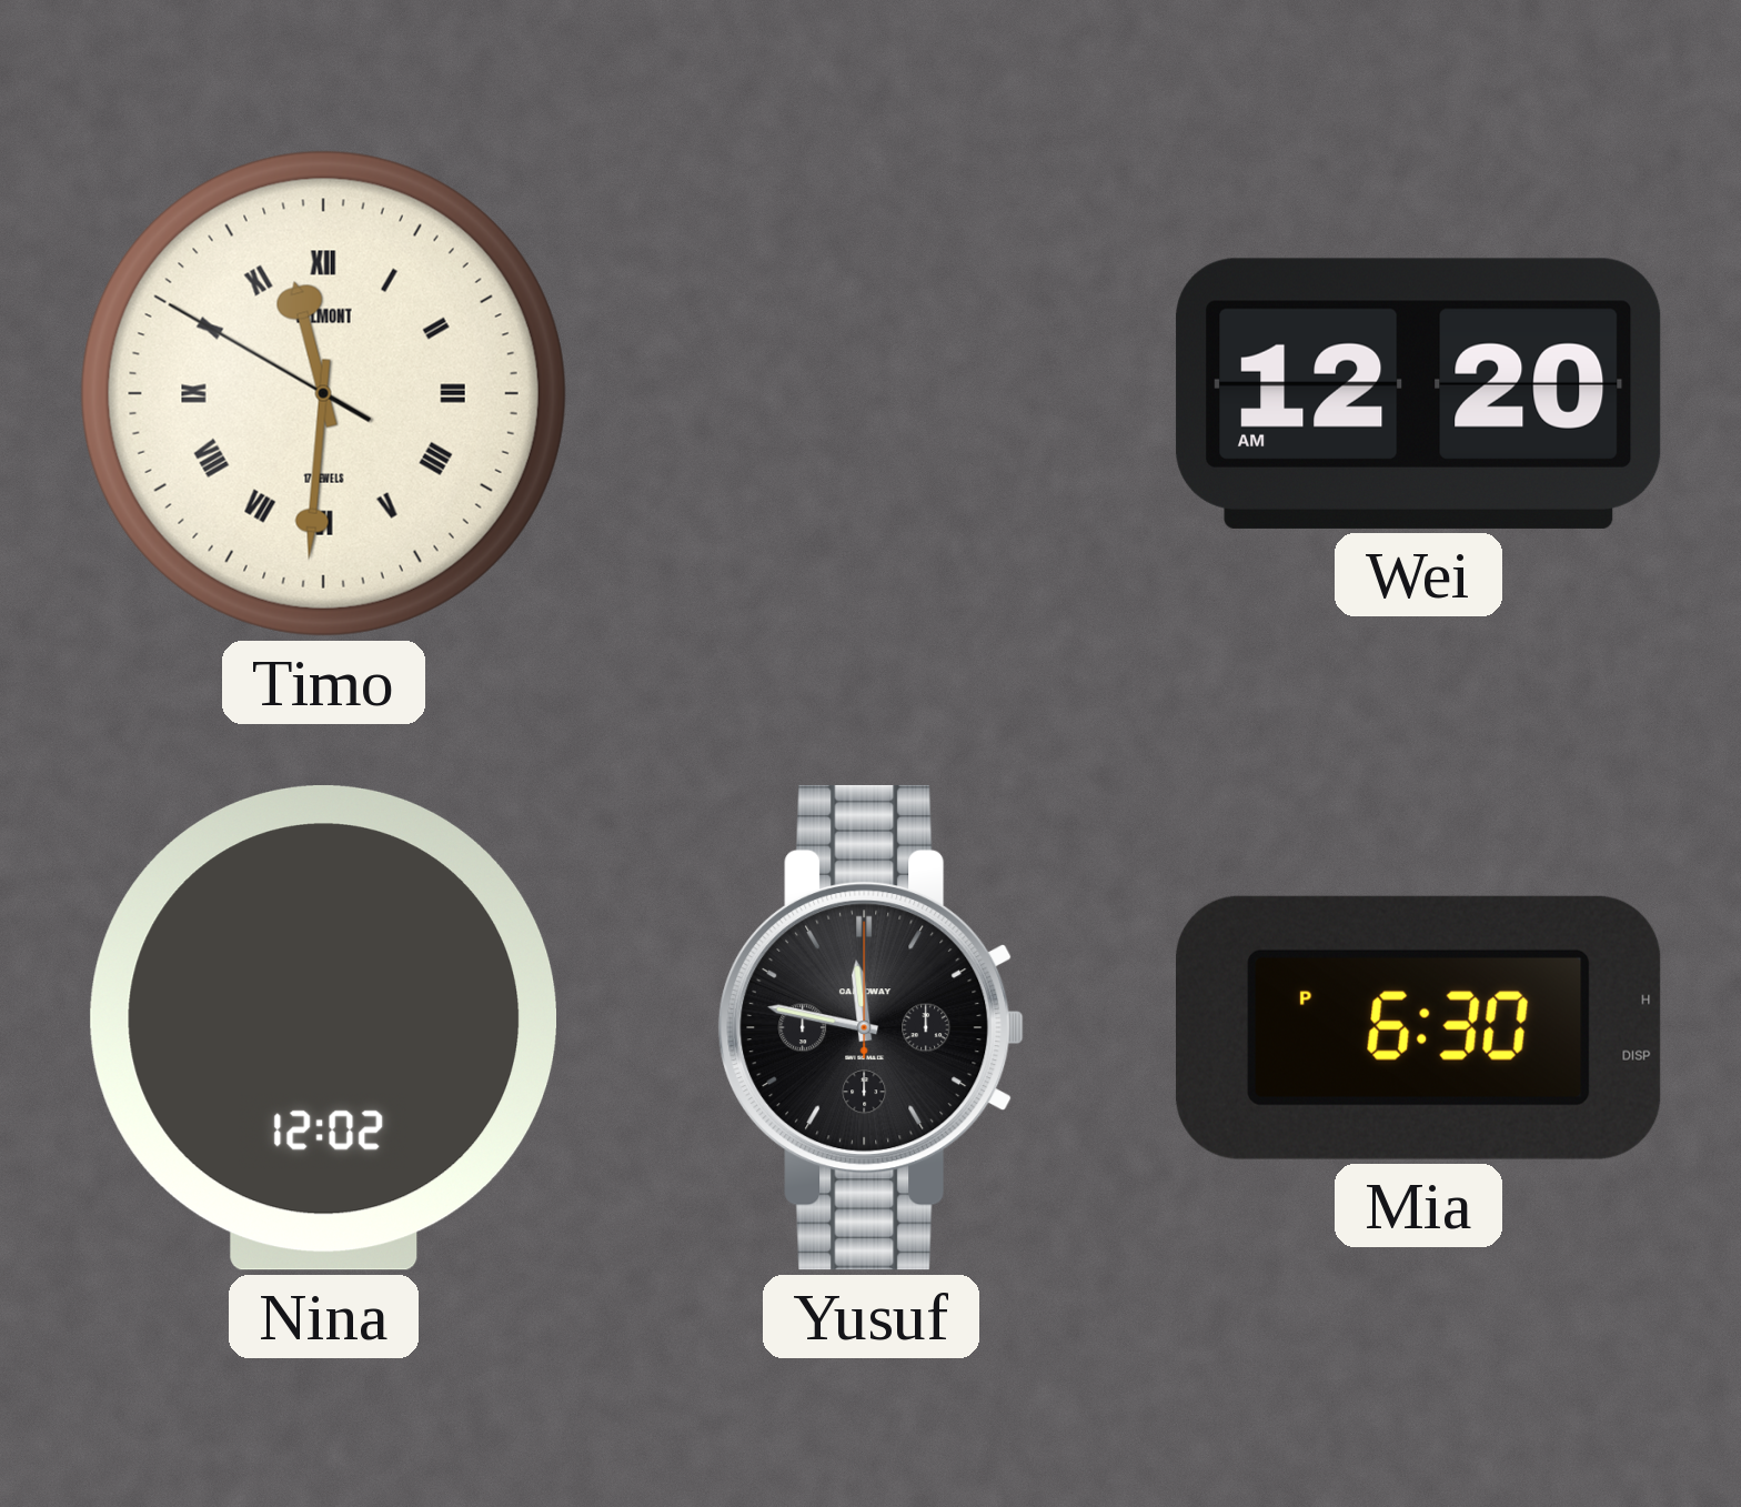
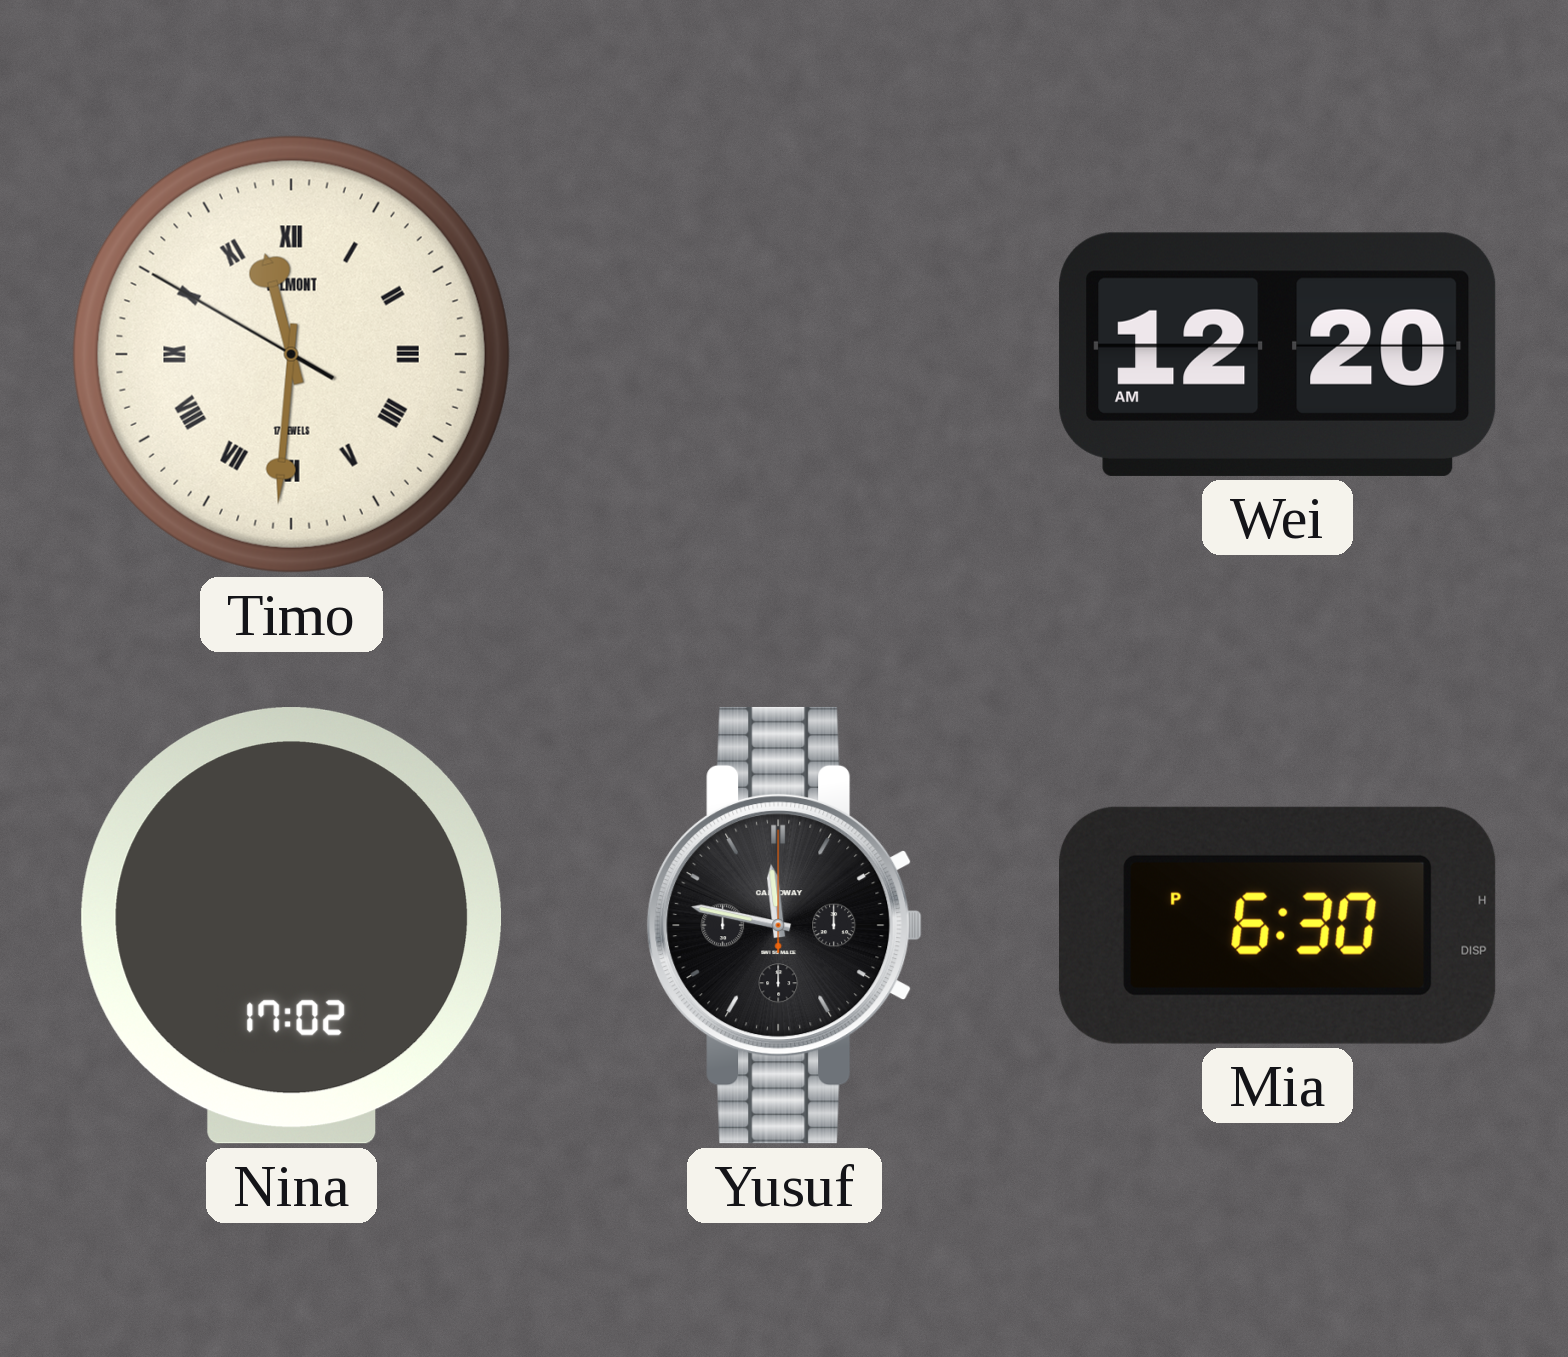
Nina: 12:02 -> 17:02 (291, 926)
